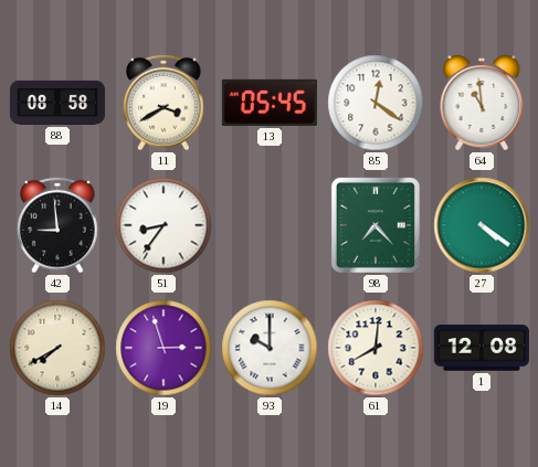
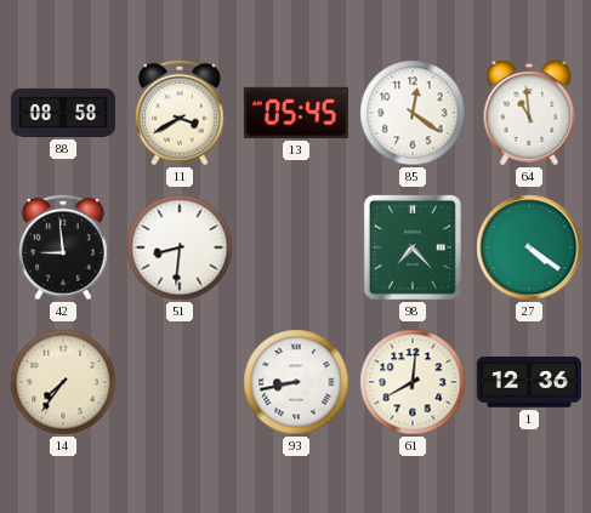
51: 8:36 -> 8:31 (180, 247)
14: 7:40 -> 7:36 (63, 382)
19: 2:57 -> none (163, 348)
93: 10:00 -> 8:43 (296, 382)
1: 12:08 -> 12:36 (529, 382)
